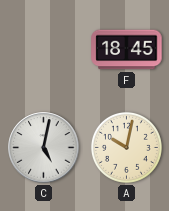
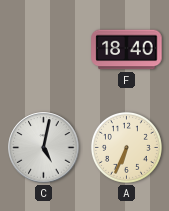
F: 18:45 -> 18:40 (127, 50)
A: 10:02 -> 6:34 (126, 147)
